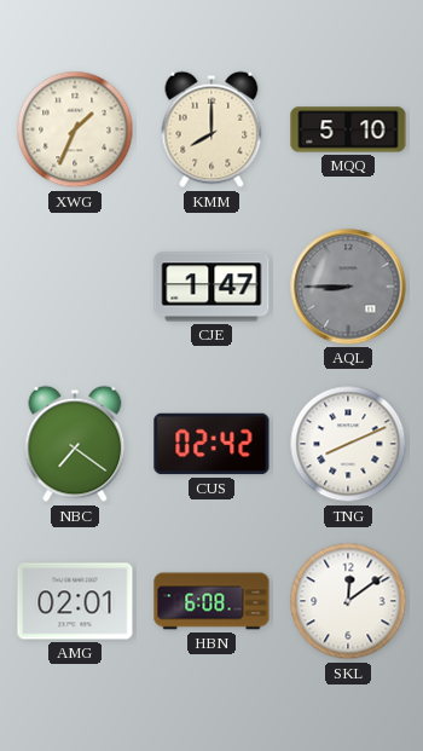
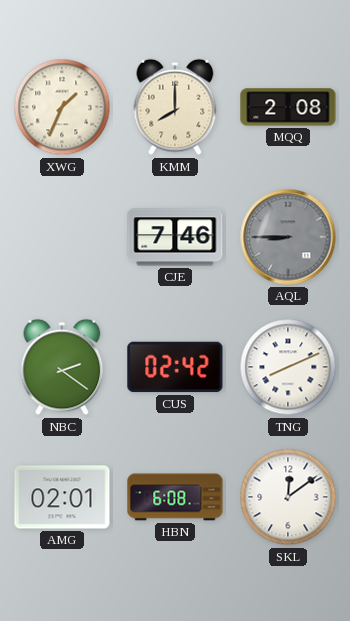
MQQ: 5:10 -> 2:08 (288, 107)
CJE: 1:47 -> 7:46 (175, 237)
NBC: 7:21 -> 2:21 (62, 367)
